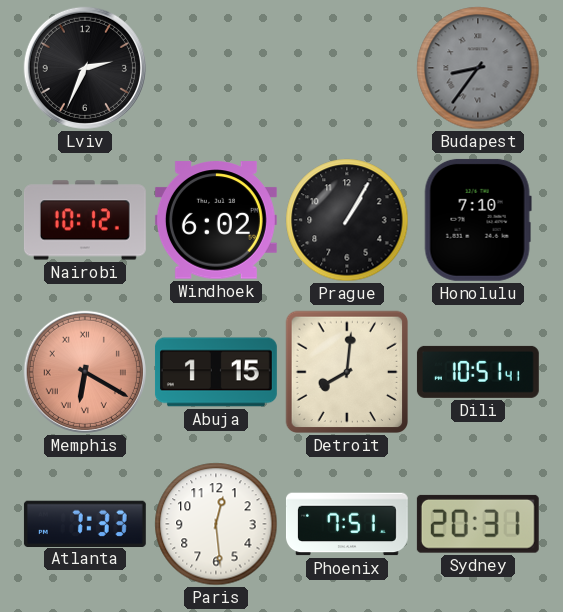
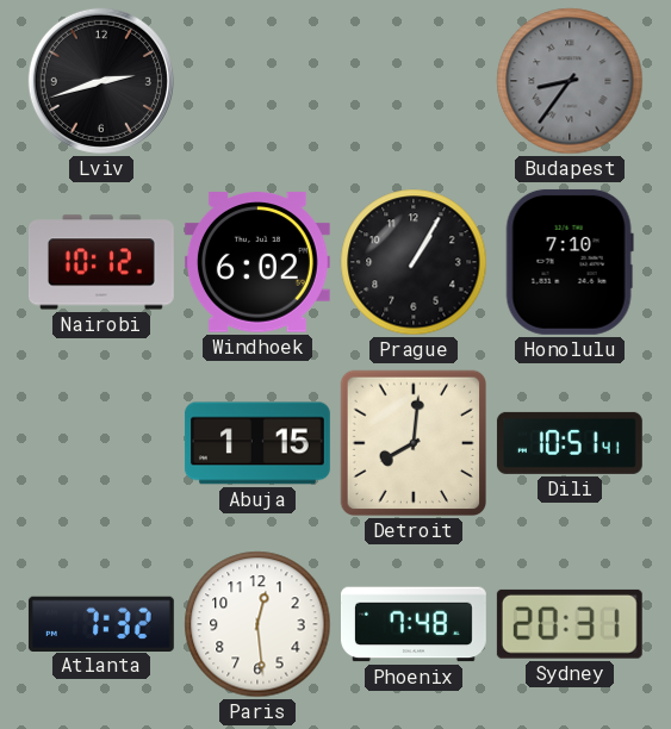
Lviv: 2:34 -> 2:42 (101, 81)
Memphis: 6:20 -> none (85, 372)
Atlanta: 7:33 -> 7:32 (101, 623)
Phoenix: 7:51 -> 7:48 (414, 624)
